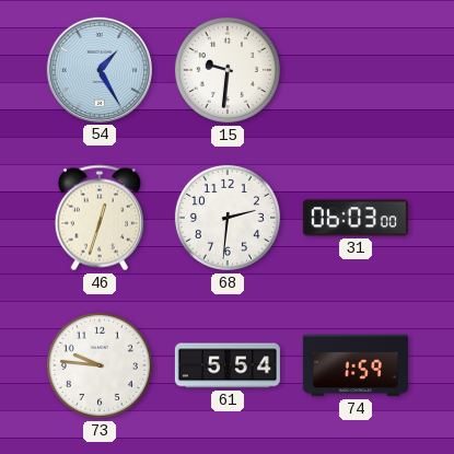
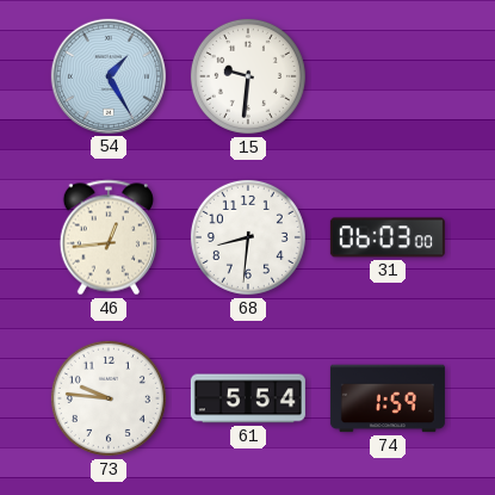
46: 12:33 -> 12:44 (107, 237)
68: 2:31 -> 8:31 (248, 237)
